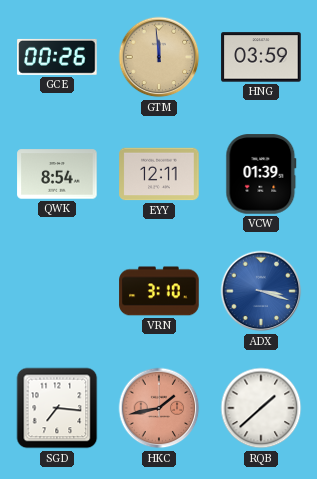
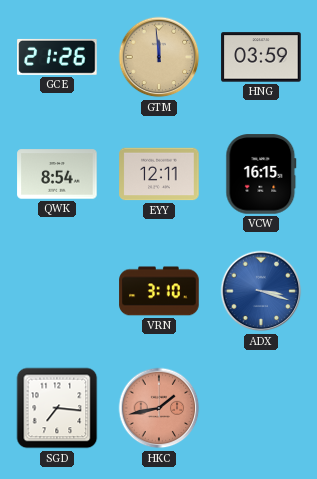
GCE: 00:26 -> 21:26 (57, 57)
VCW: 01:39 -> 16:15 (261, 174)
RQB: 1:38 -> none (261, 408)
